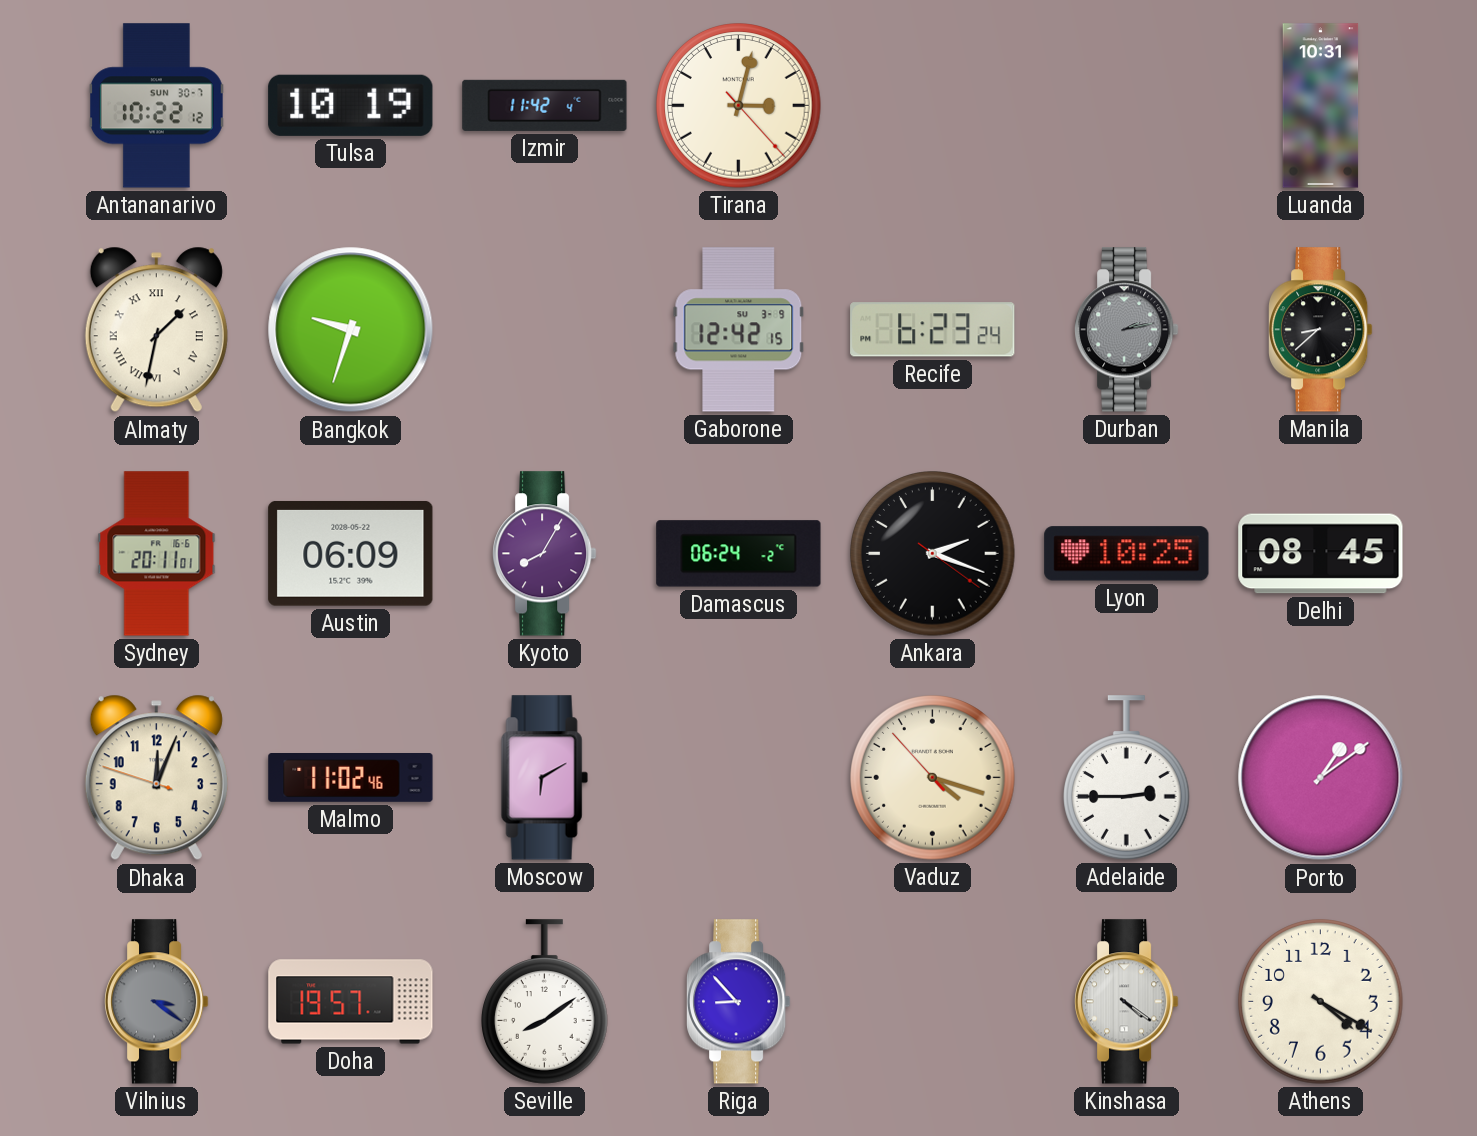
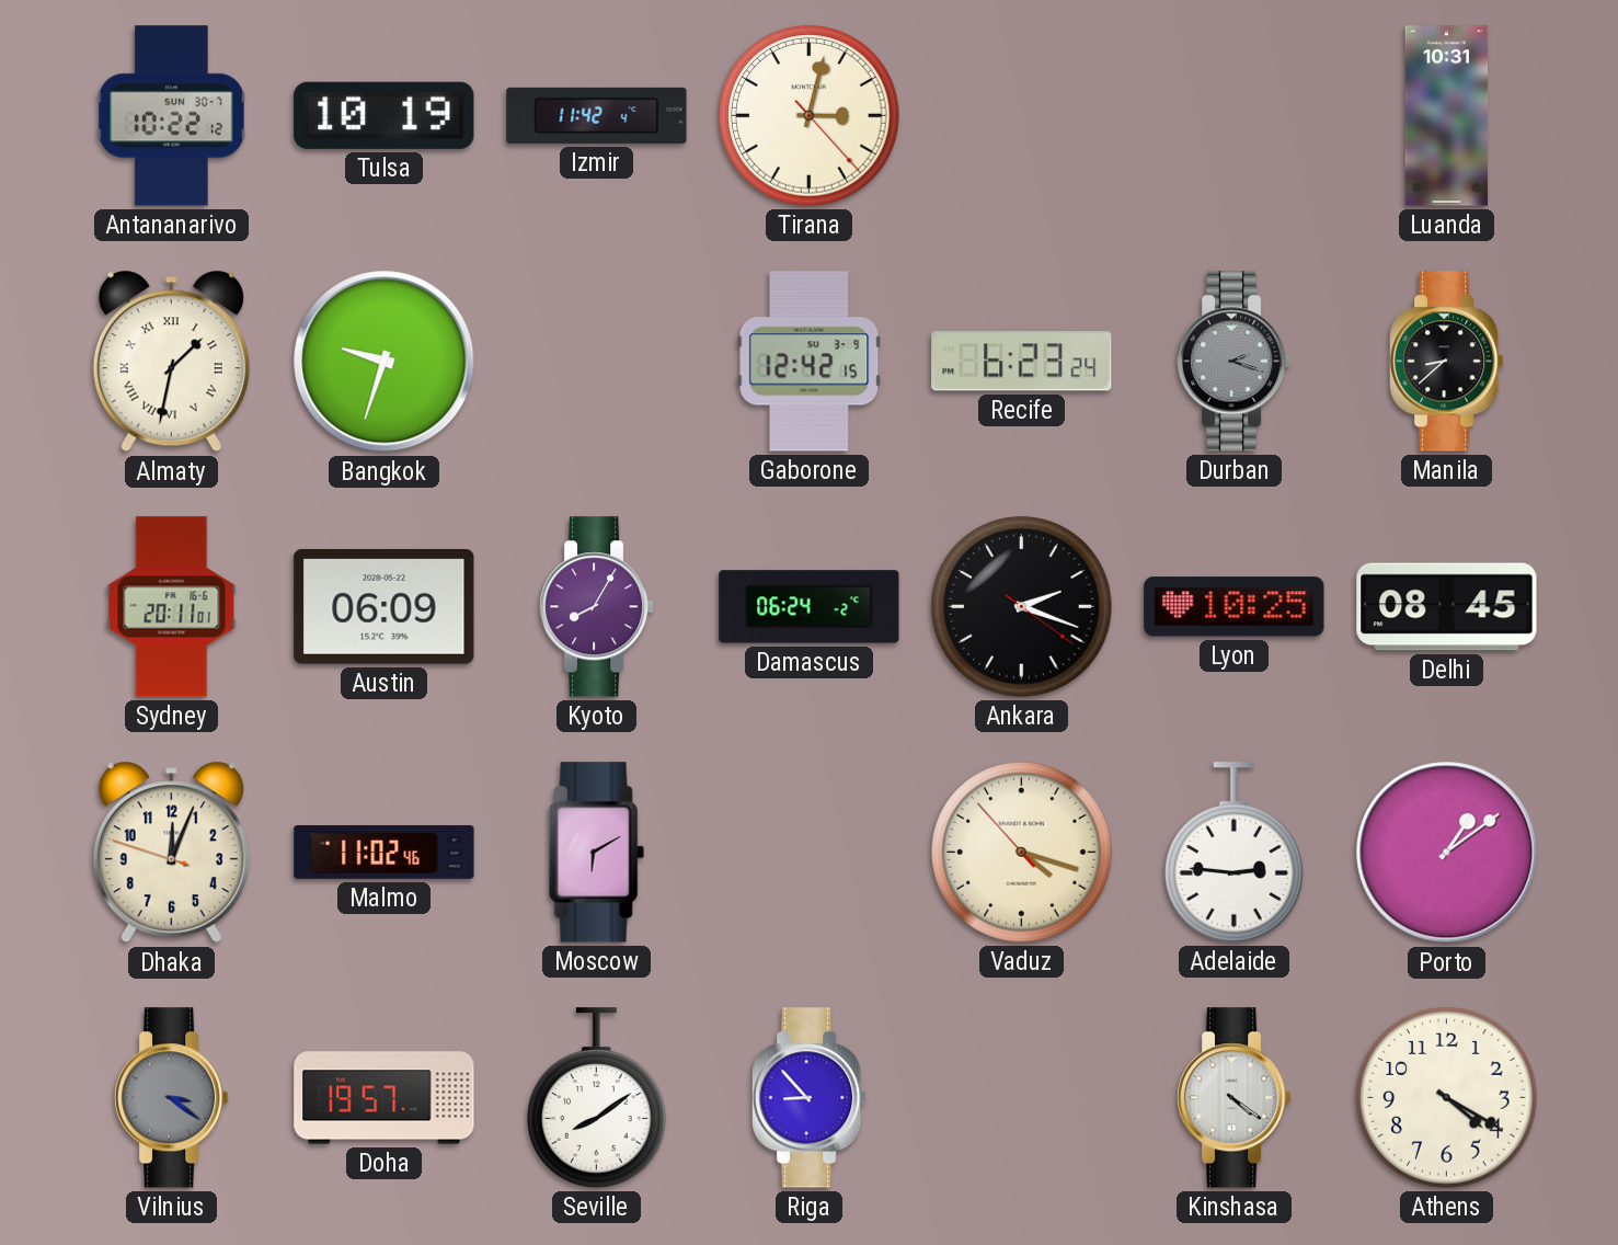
Durban: 2:13 -> 2:18 (1235, 362)
Adelaide: 2:45 -> 2:46 (1235, 853)
